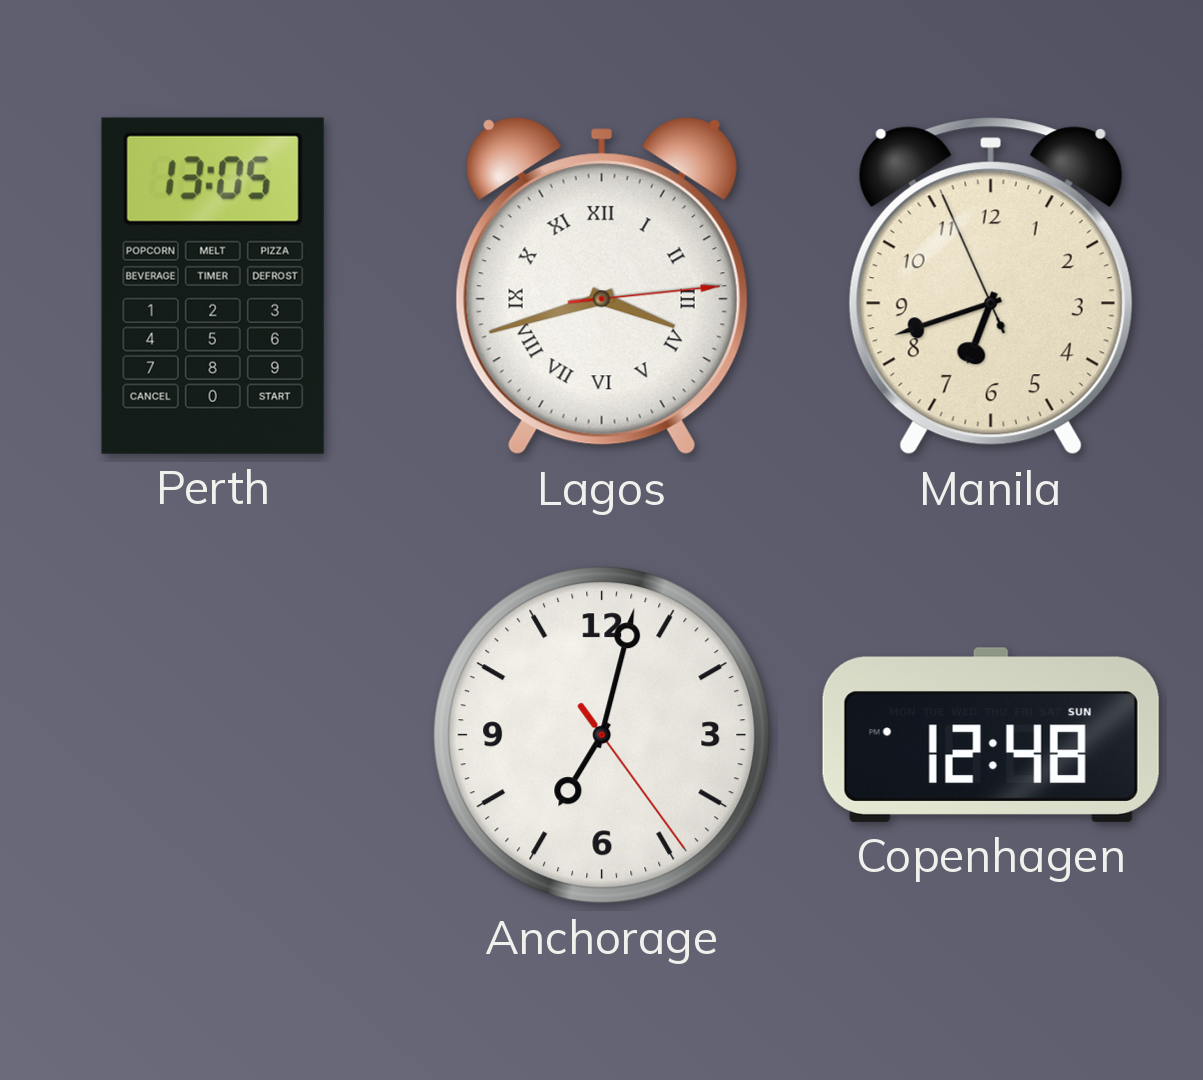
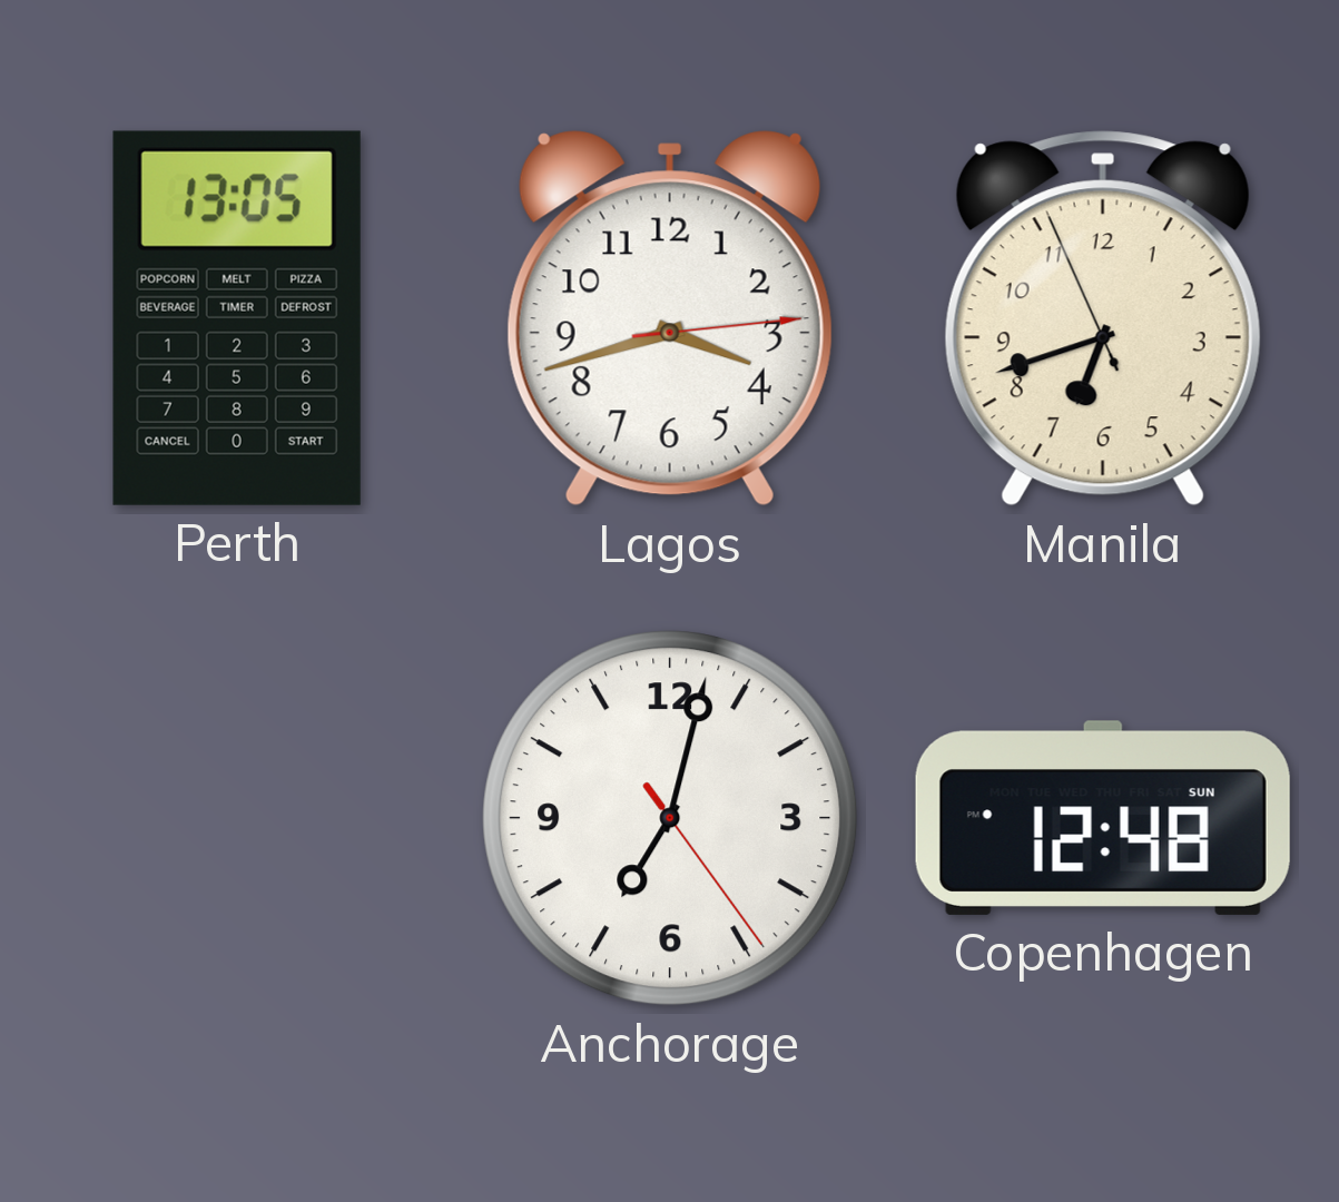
Lagos numerals: Roman -> Arabic (670, 318)
